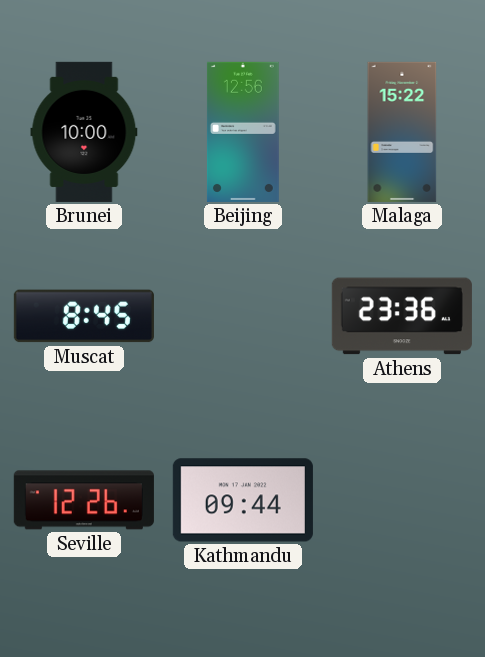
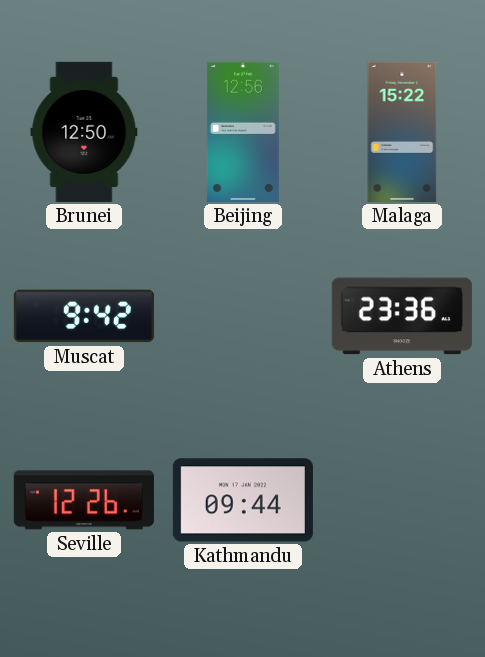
Brunei: 10:00 -> 12:50 (84, 132)
Muscat: 8:45 -> 9:42 (84, 316)
